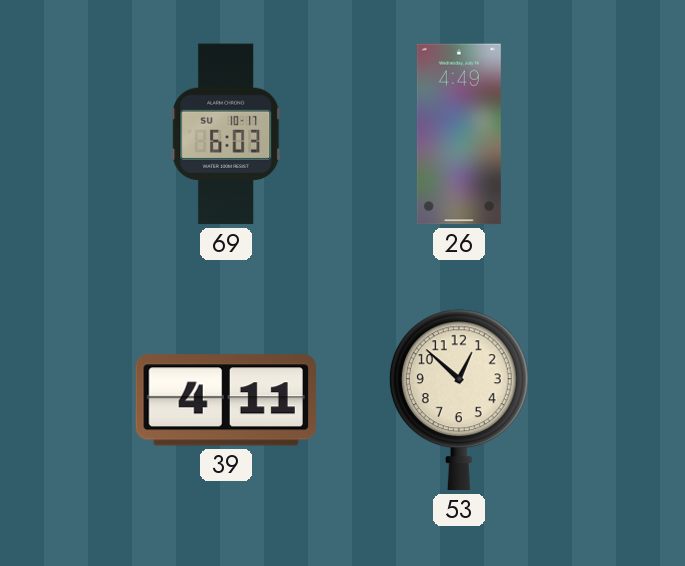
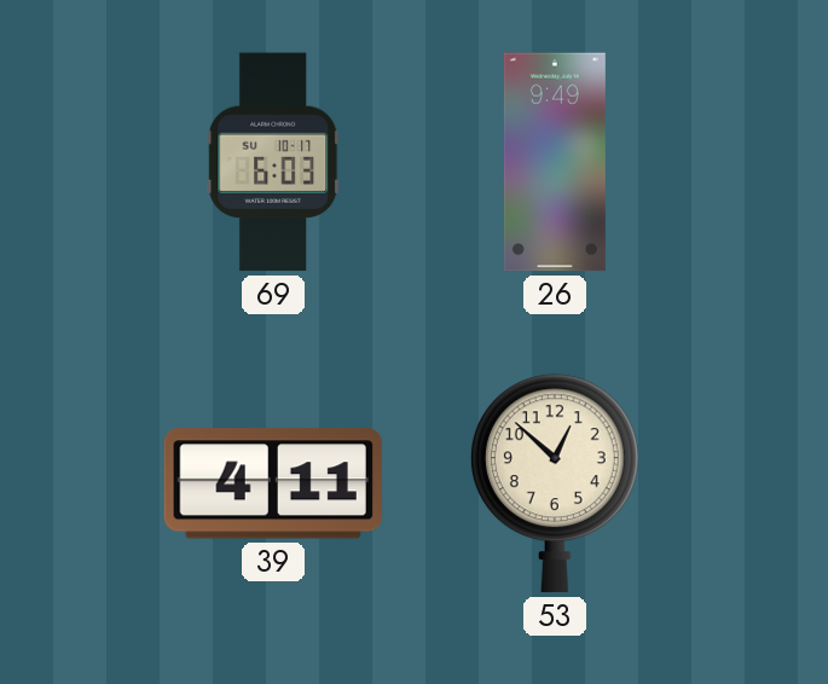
26: 4:49 -> 9:49 (555, 162)
